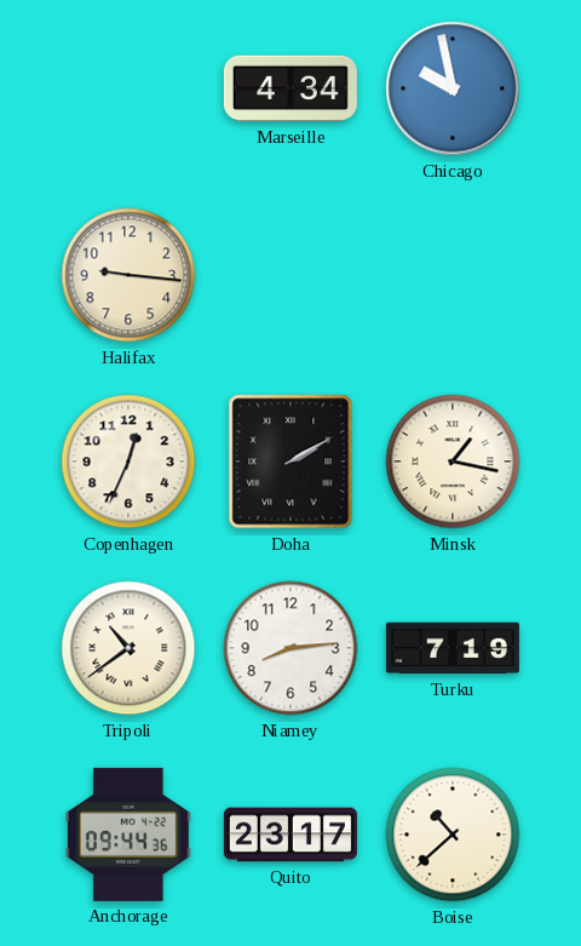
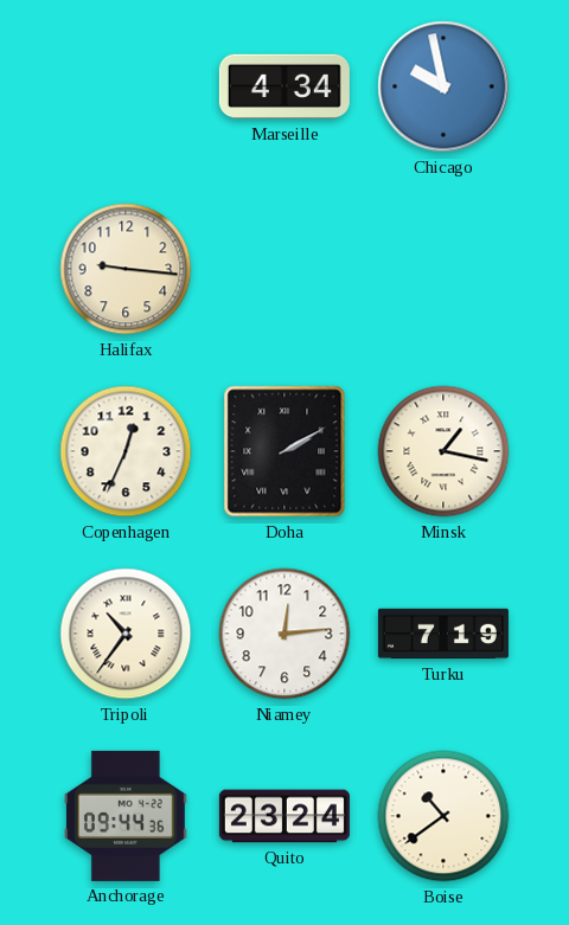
Tripoli: 10:39 -> 10:36 (126, 634)
Niamey: 8:14 -> 12:14 (284, 634)
Quito: 23:17 -> 23:24 (284, 816)
Boise: 10:38 -> 10:39 (443, 816)
